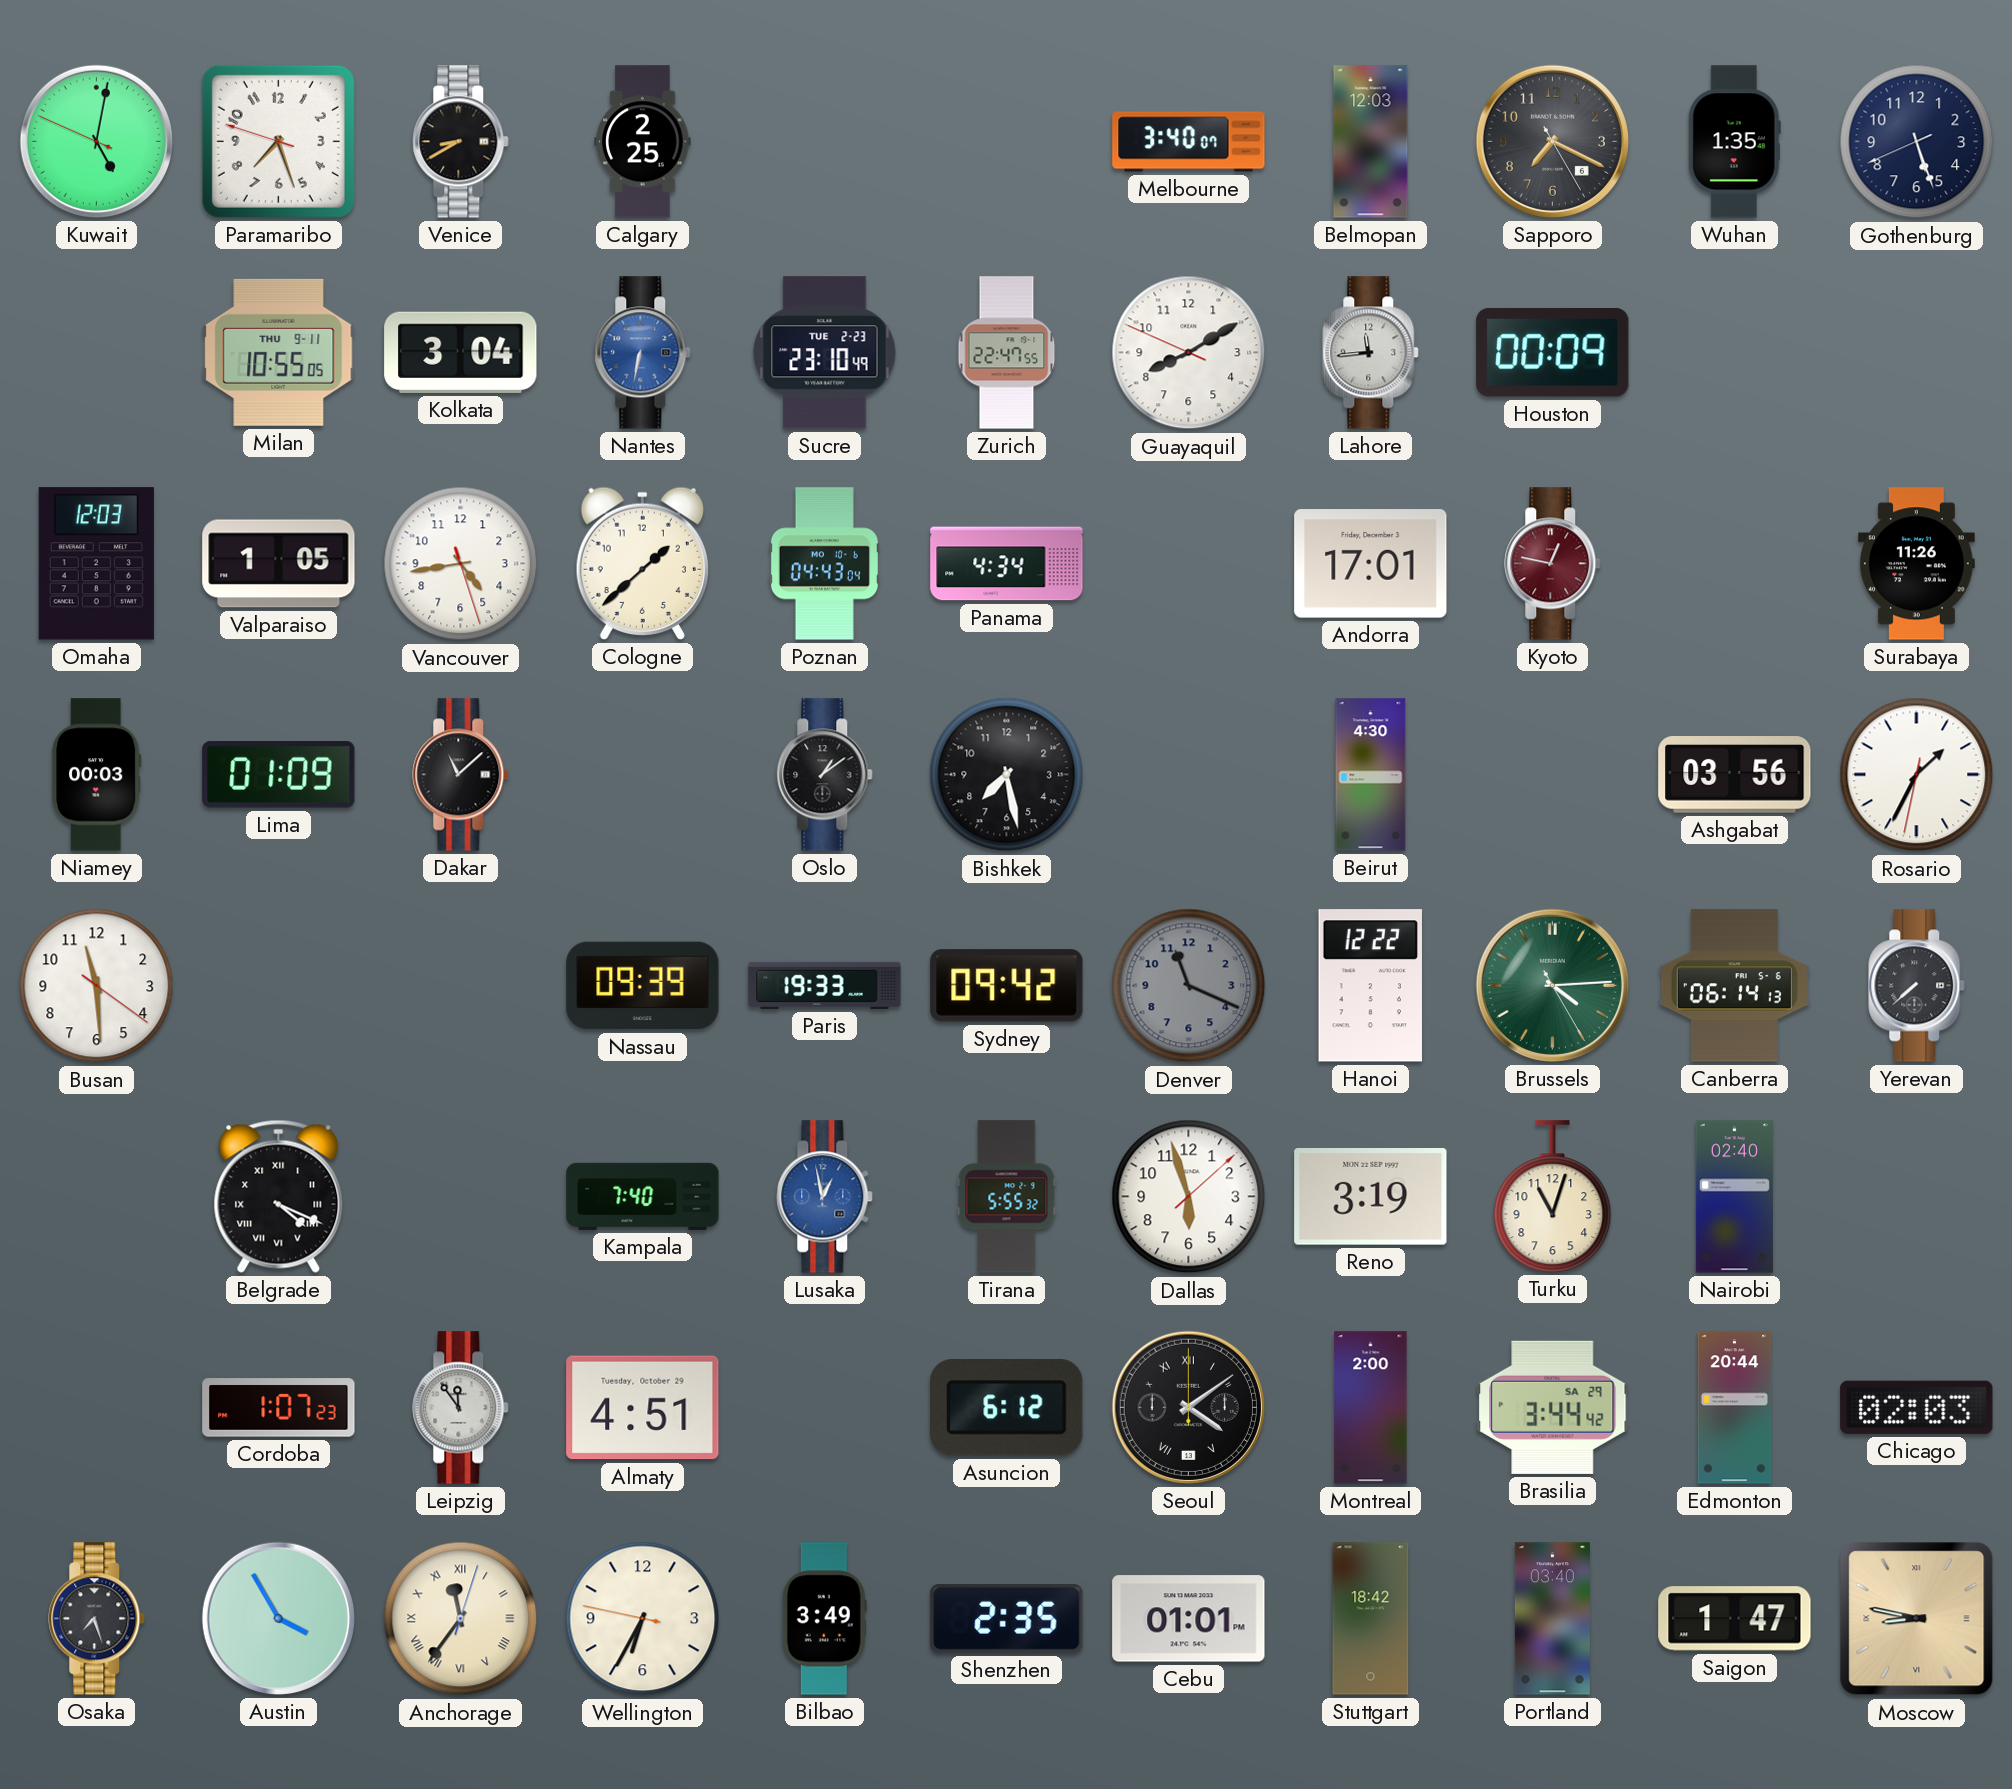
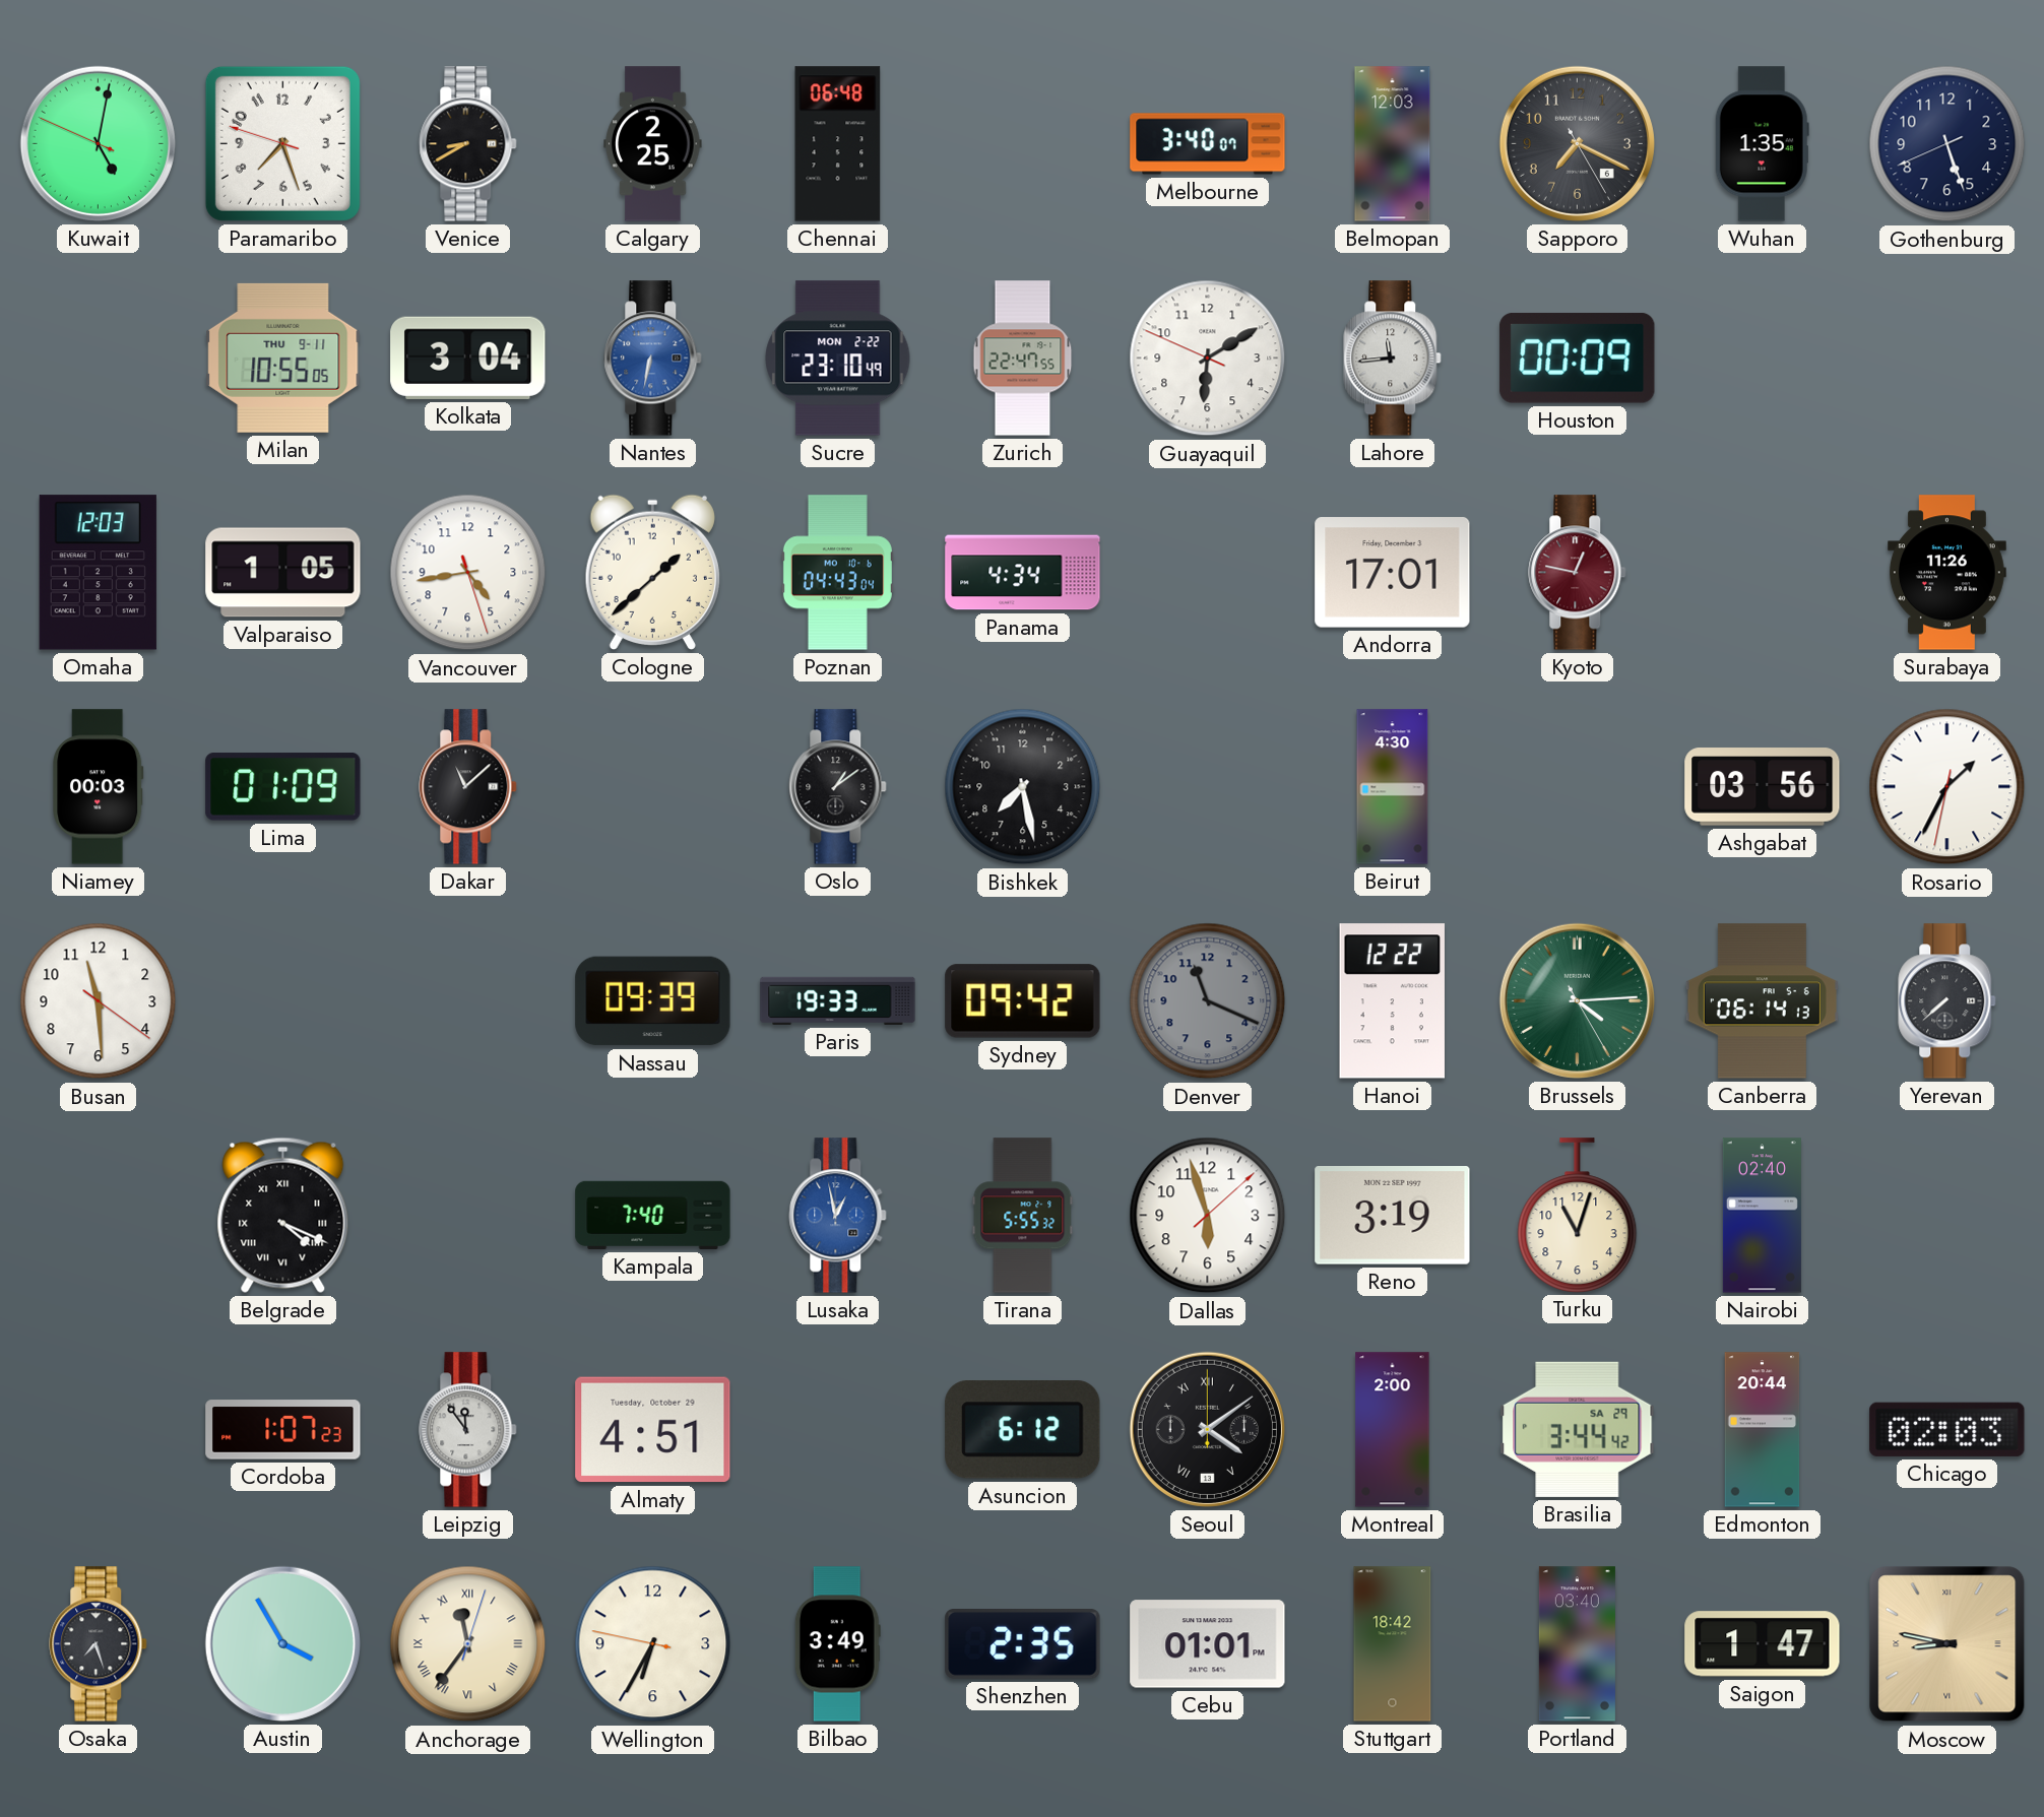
Chennai: none -> 06:48 (838, 144)
Sucre date: TUE 2-23 -> MON 2-22 (838, 359)
Guayaquil: 8:09 -> 6:09 (1208, 359)
